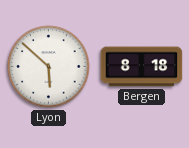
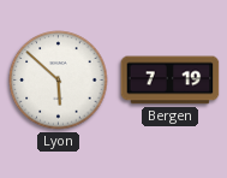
Bergen: 8:18 -> 7:19 (171, 81)
